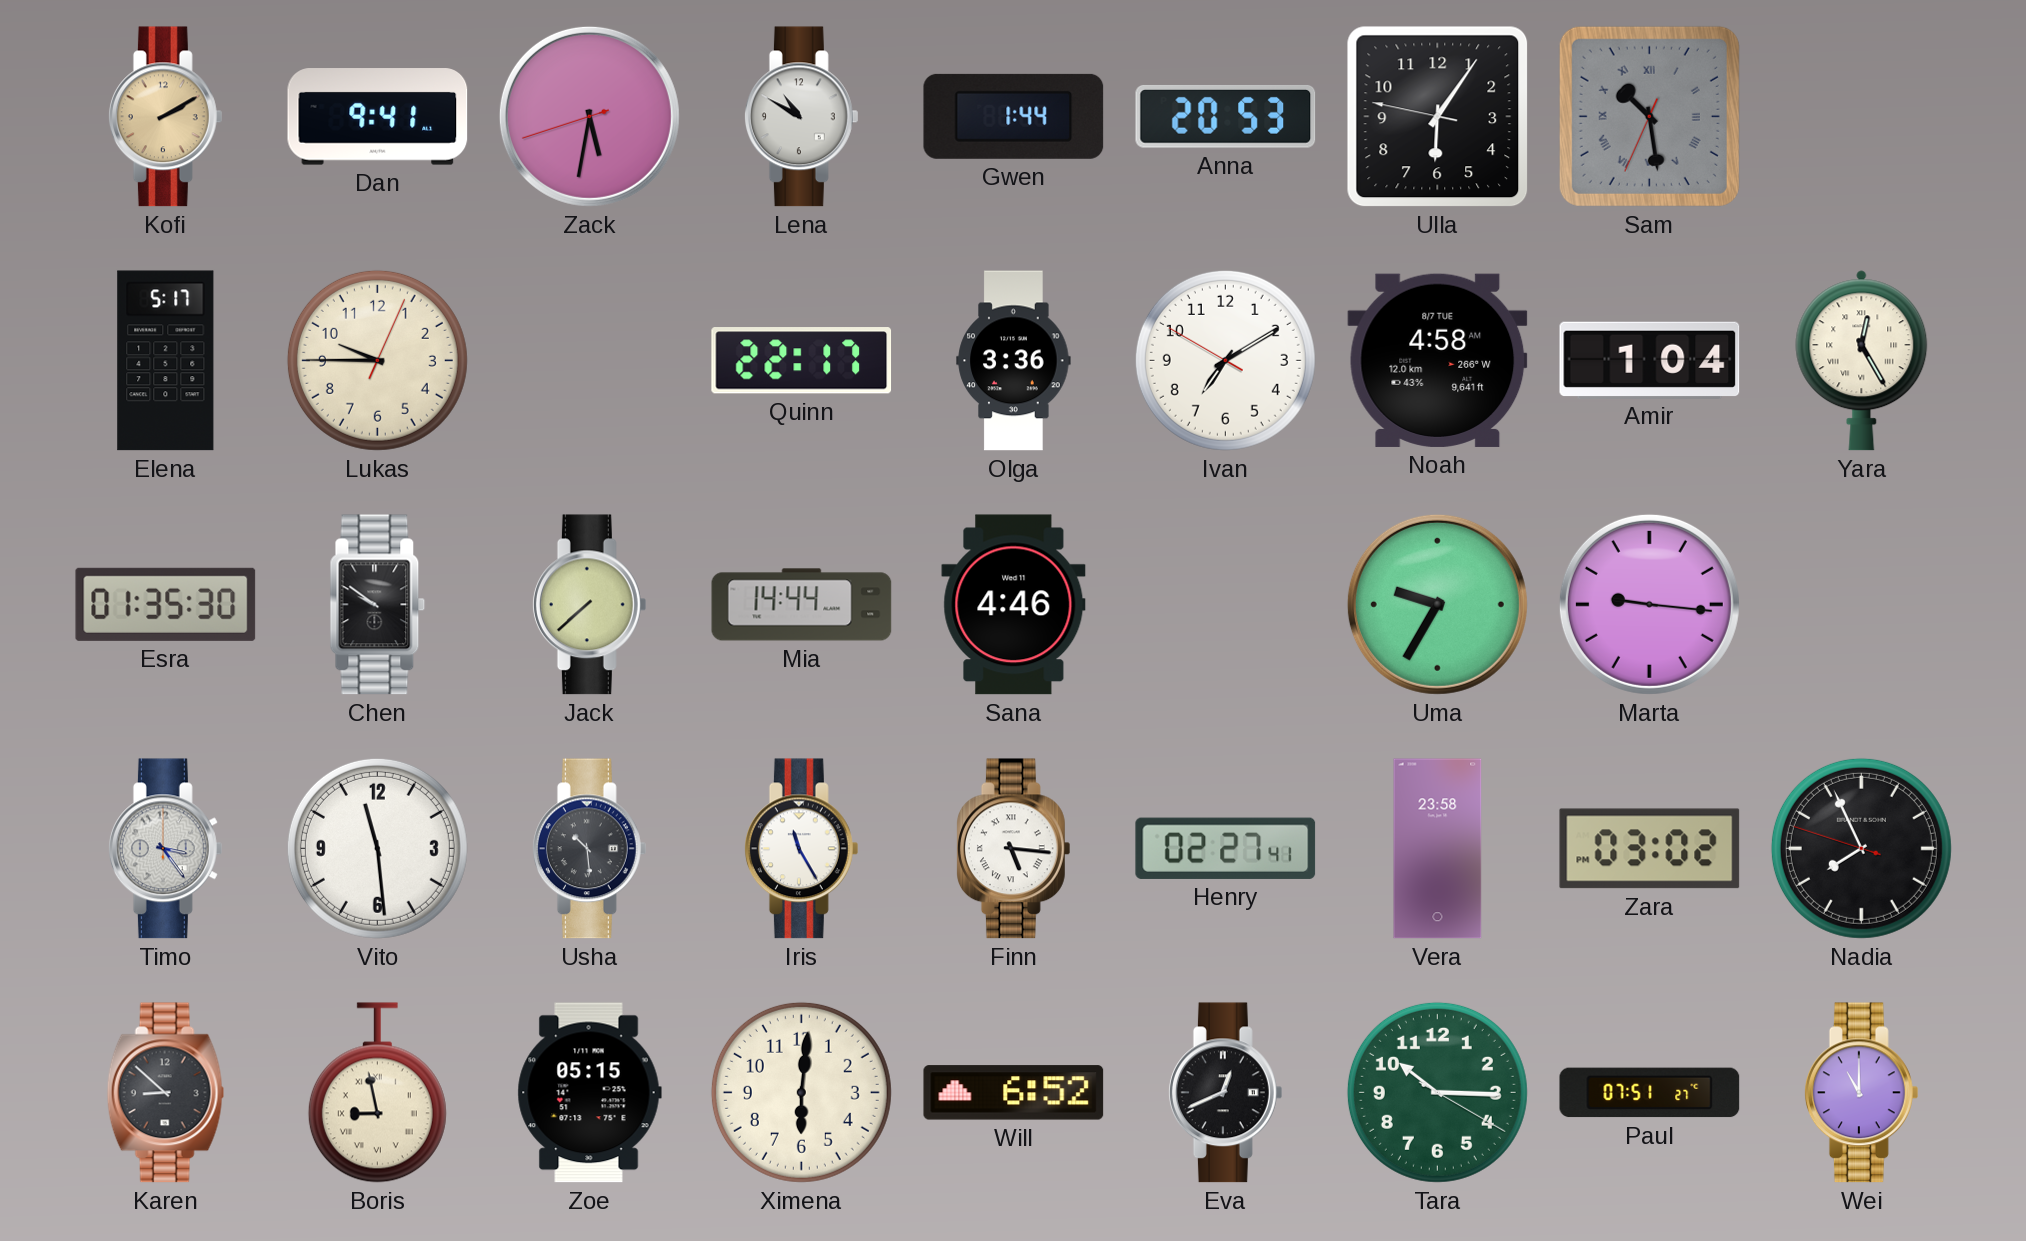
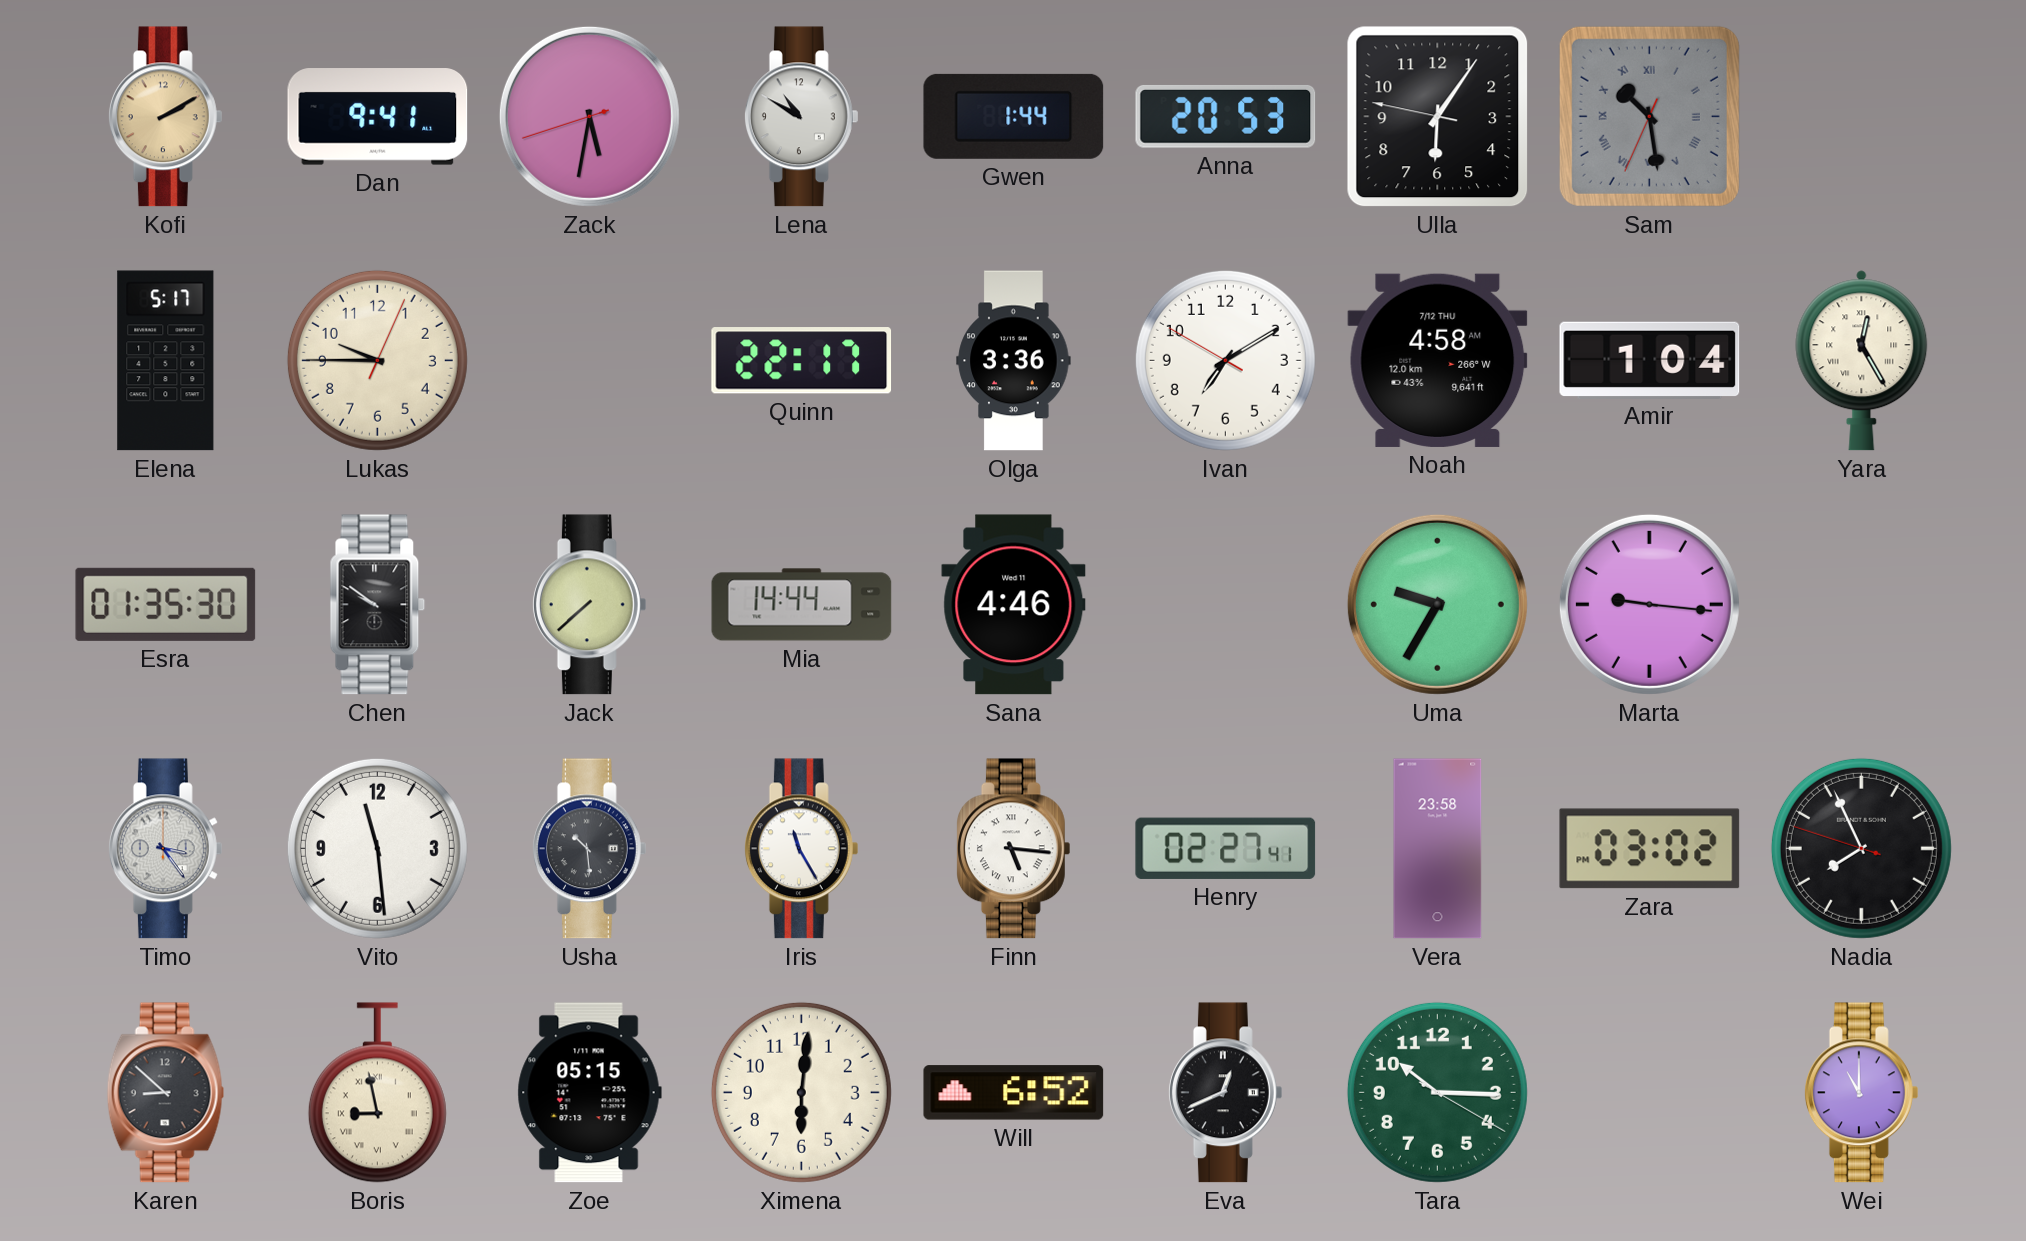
Noah date: 8/7 TUE -> 7/12 THU (1438, 360)
Paul: 07:51 -> none (1650, 1093)
